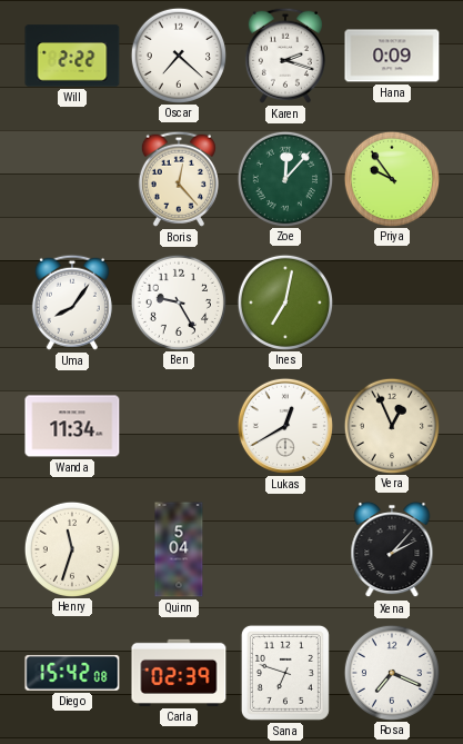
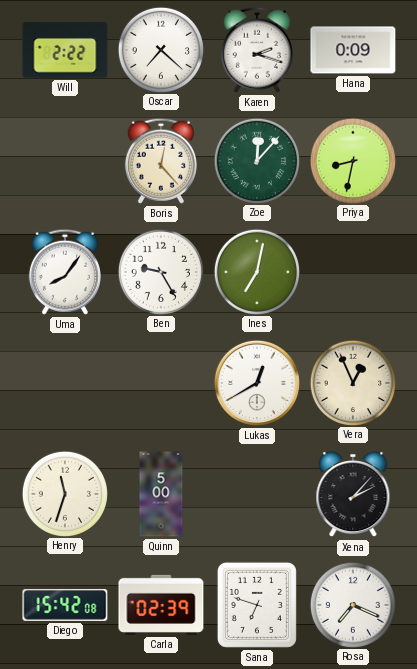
Priya: 9:54 -> 8:32 (352, 160)
Wanda: 11:34 -> none (72, 426)
Quinn: 5:04 -> 5:00 (161, 494)
